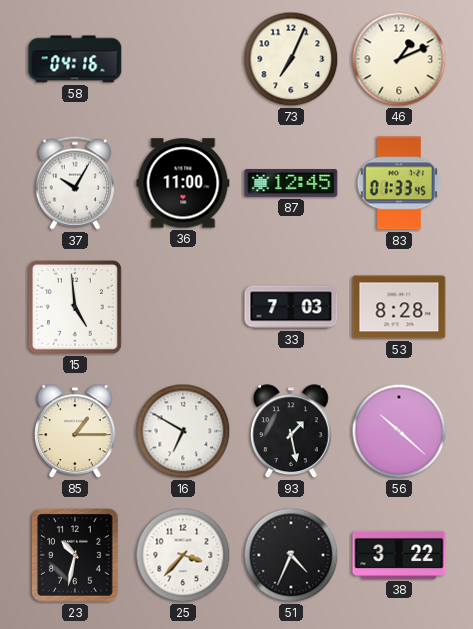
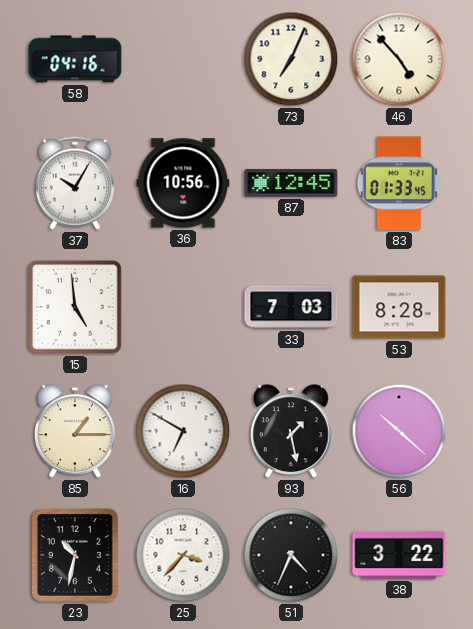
46: 1:11 -> 4:53 (399, 59)
36: 11:00 -> 10:56 (183, 183)
